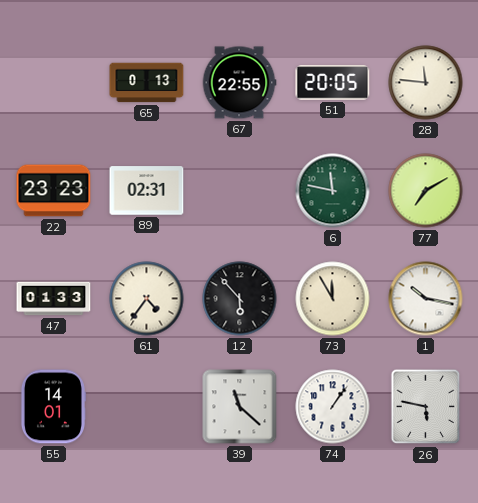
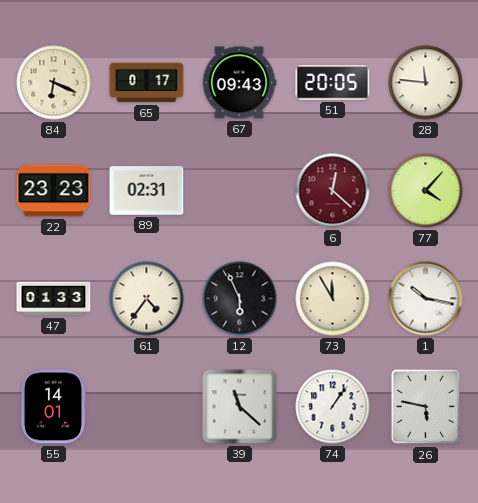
84: none -> 6:19 (54, 83)
65: 0:13 -> 0:17 (147, 83)
67: 22:55 -> 09:43 (239, 83)
6: 11:47 -> 12:22 (333, 191)
6 dial: green -> burgundy (333, 191)
77: 7:10 -> 4:07 (426, 191)
12: 5:53 -> 5:56 (240, 299)
